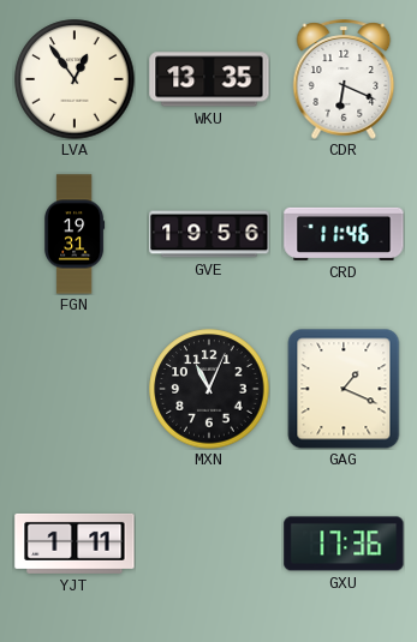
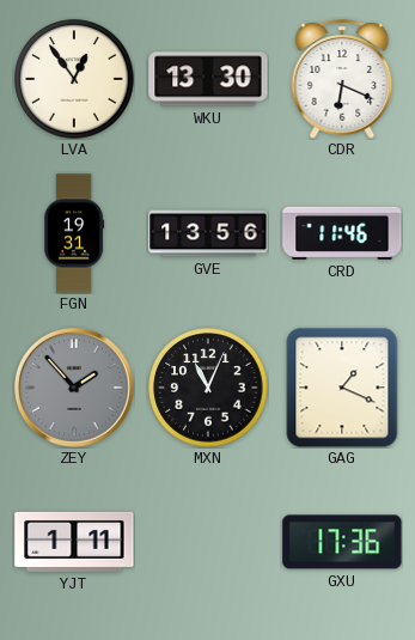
WKU: 13:35 -> 13:30 (208, 79)
GVE: 19:56 -> 13:56 (208, 233)
ZEY: none -> 1:53 (75, 389)
